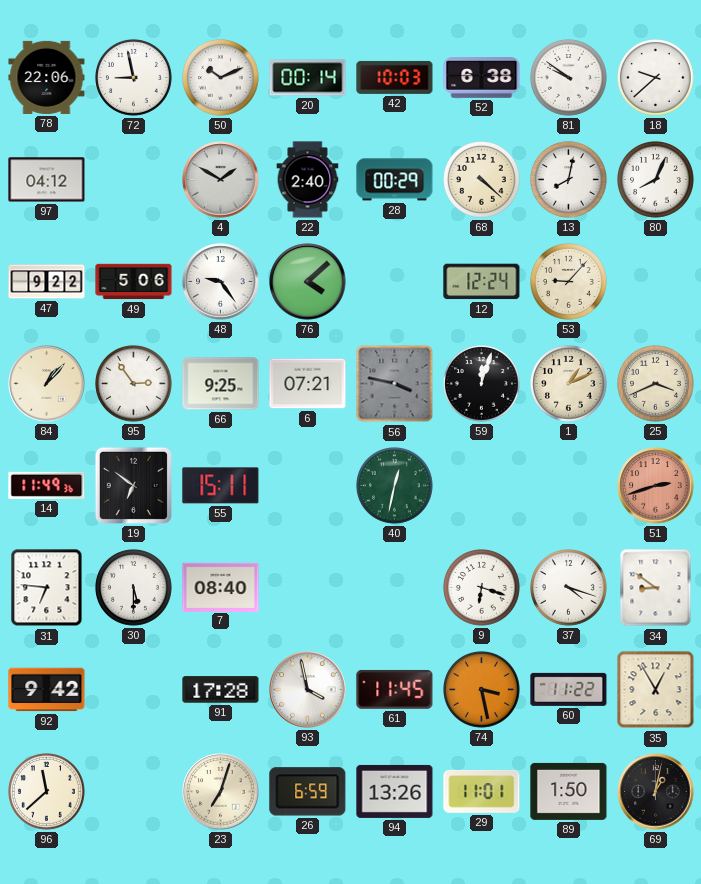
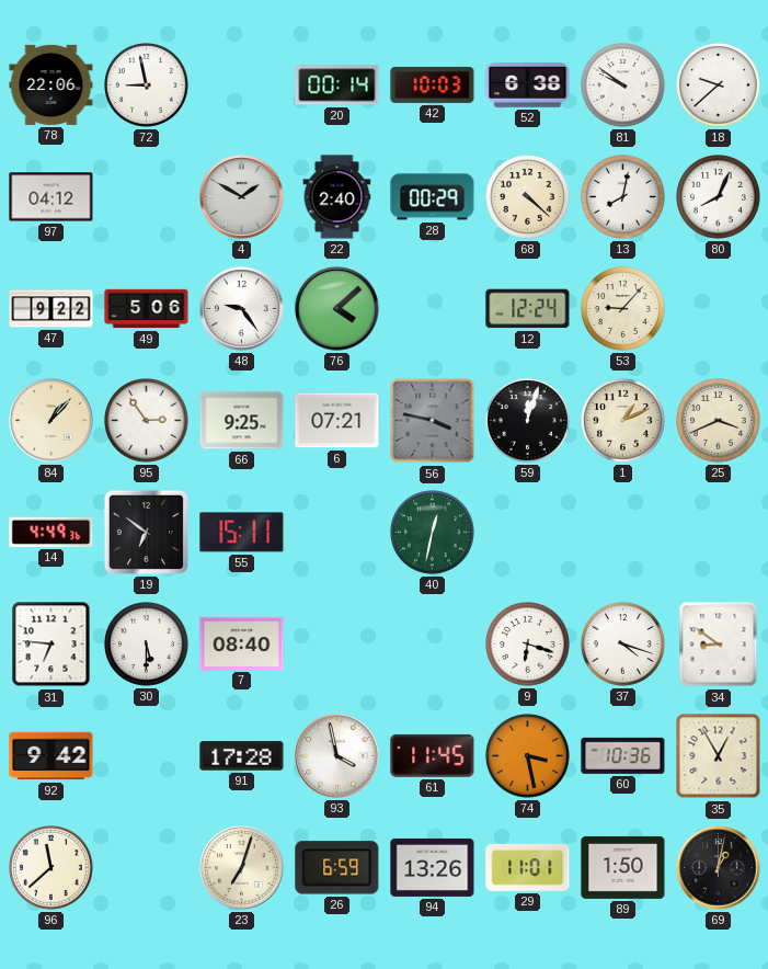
50: 10:11 -> none (221, 78)
14: 11:49 -> 4:49 (51, 532)
51: 2:42 -> none (656, 486)
60: 11:22 -> 10:36 (623, 755)
